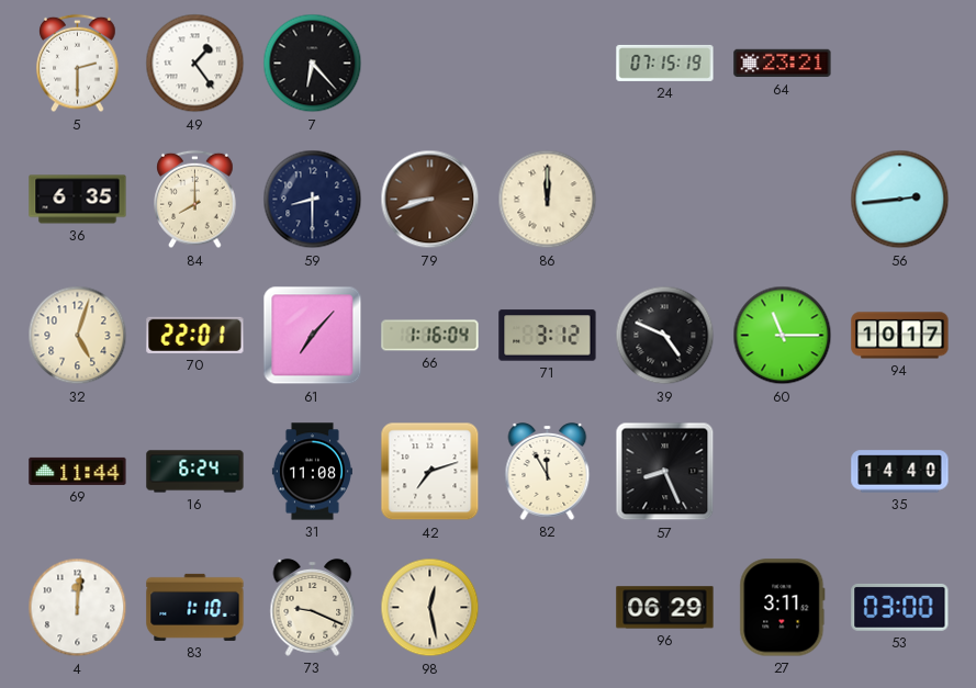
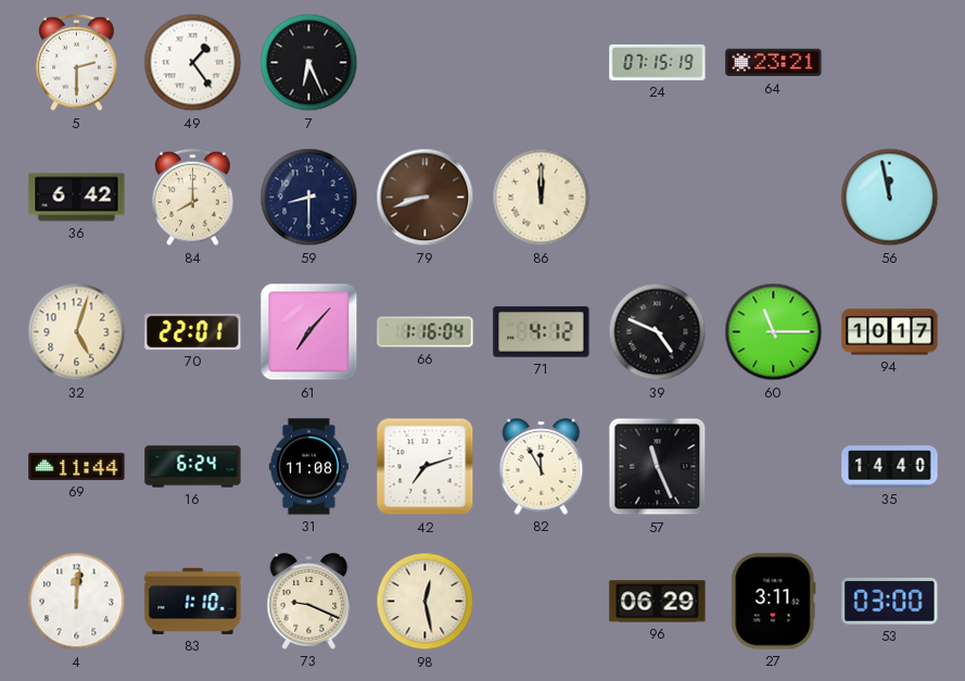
7: 6:23 -> 6:26 (309, 63)
36: 6:35 -> 6:42 (77, 198)
56: 2:44 -> 11:58 (890, 198)
71: 3:12 -> 4:12 (542, 332)
57: 8:26 -> 11:26 (658, 467)
